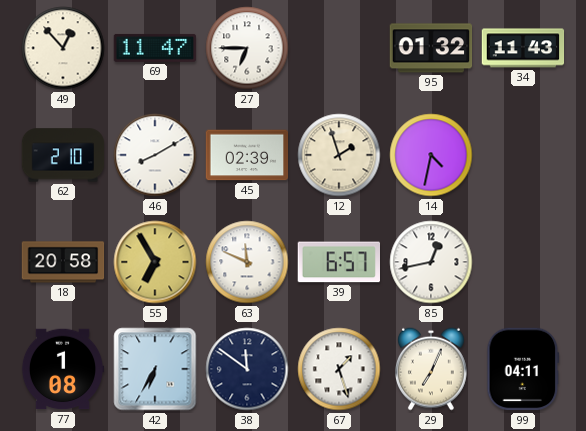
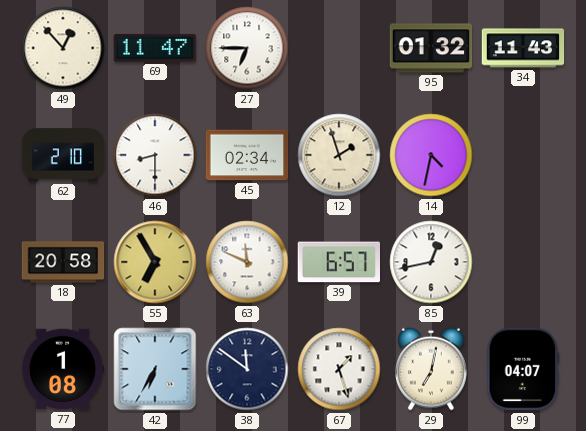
46: 8:10 -> 8:30 (155, 155)
45: 02:39 -> 02:34 (247, 155)
29: 7:04 -> 7:02 (432, 369)
99: 04:11 -> 04:07 (523, 369)
